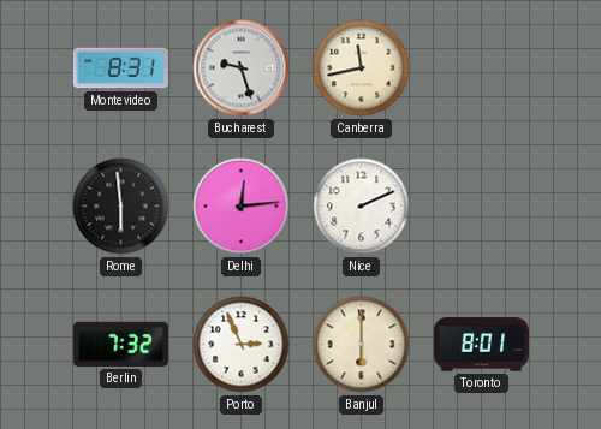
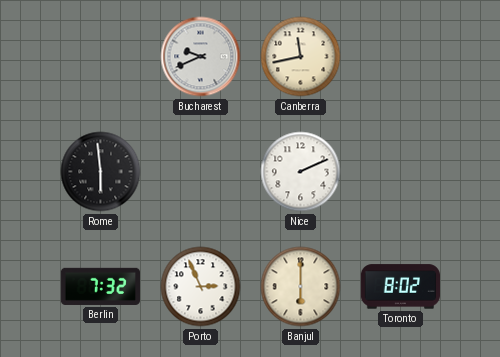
Montevideo: 8:31 -> none (120, 68)
Bucharest: 9:27 -> 9:41 (201, 57)
Delhi: 12:14 -> none (242, 207)
Toronto: 8:01 -> 8:02 (400, 287)
